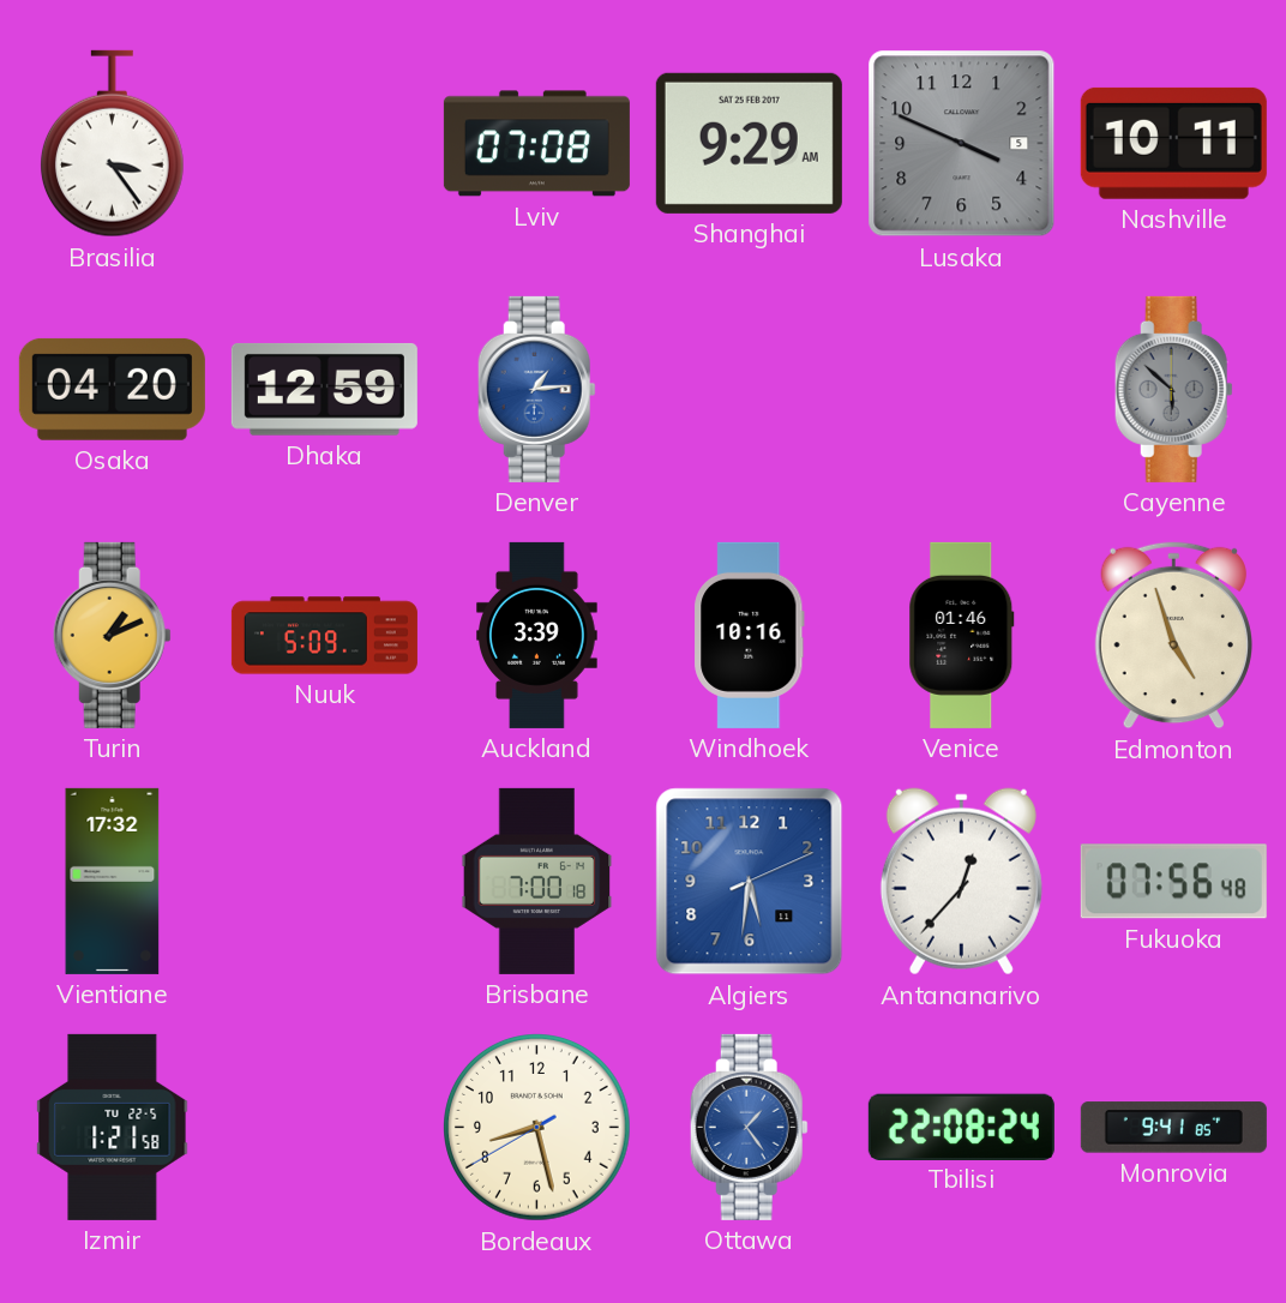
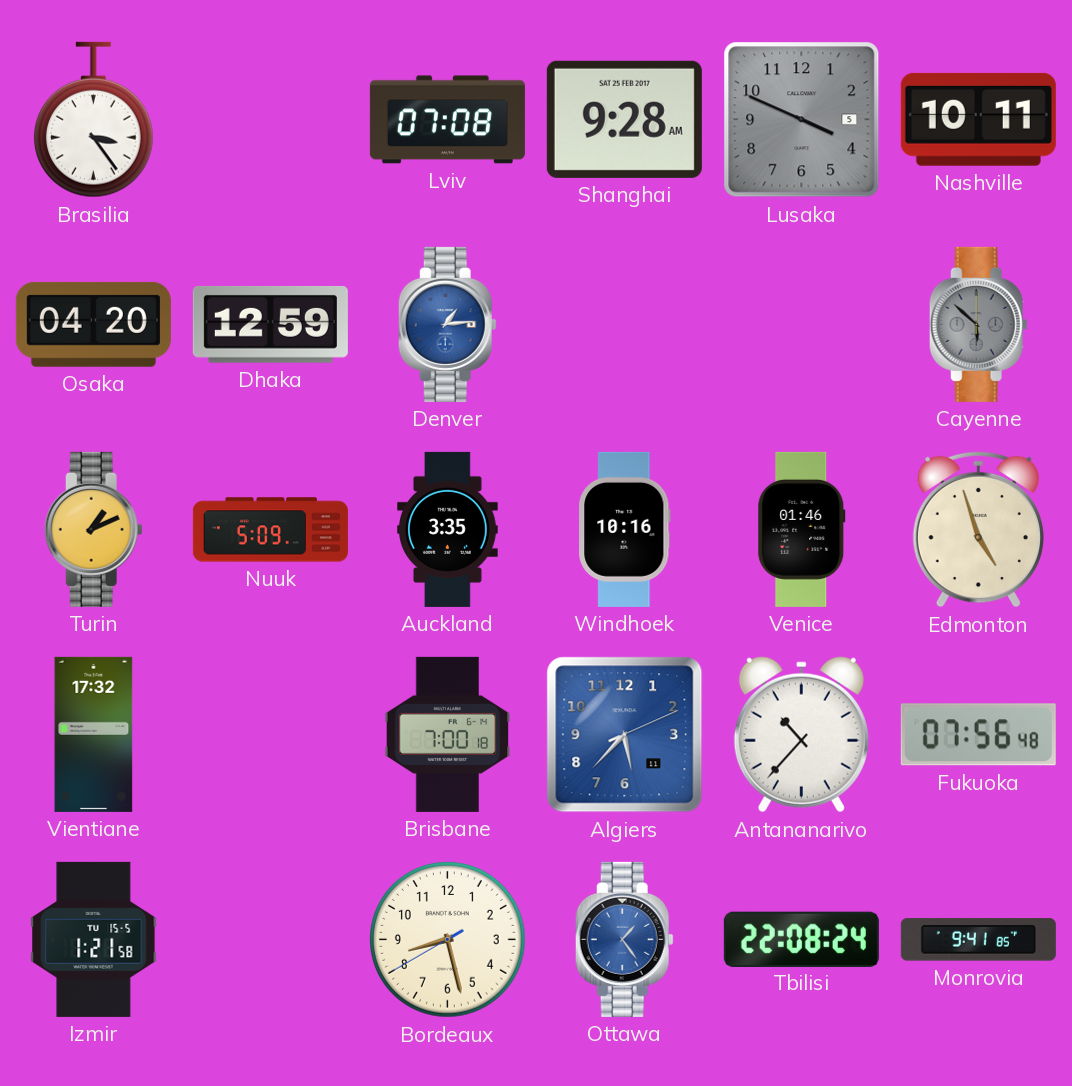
Shanghai: 9:29 -> 9:28 (624, 119)
Auckland: 3:39 -> 3:35 (448, 529)
Algiers: 5:31 -> 5:37 (625, 735)
Antananarivo: 12:37 -> 10:37 (801, 735)
Izmir date: TU 22-5 -> TU 15-5 (94, 939)
